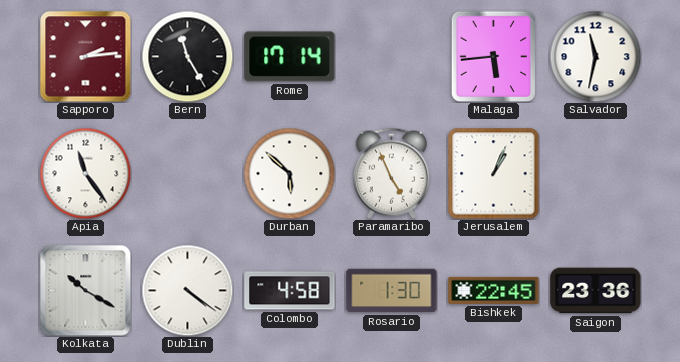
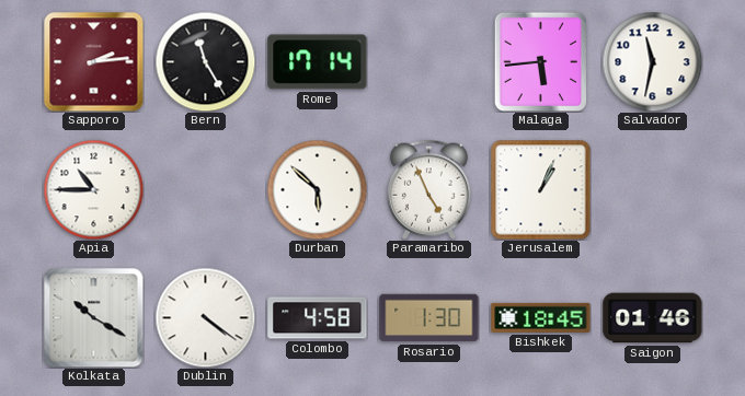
Apia: 11:24 -> 10:45 (93, 189)
Bishkek: 22:45 -> 18:45 (541, 317)
Saigon: 23:36 -> 01:46 (653, 318)
